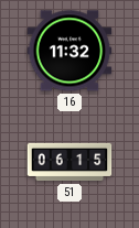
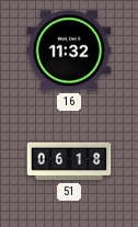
51: 06:15 -> 06:18 (69, 161)
